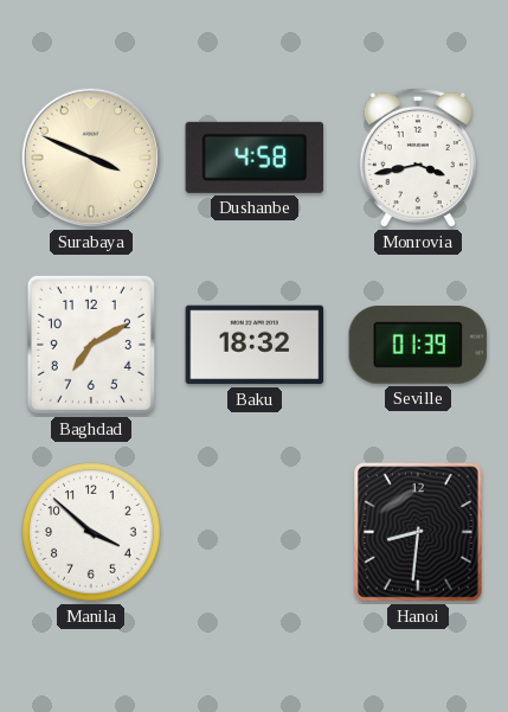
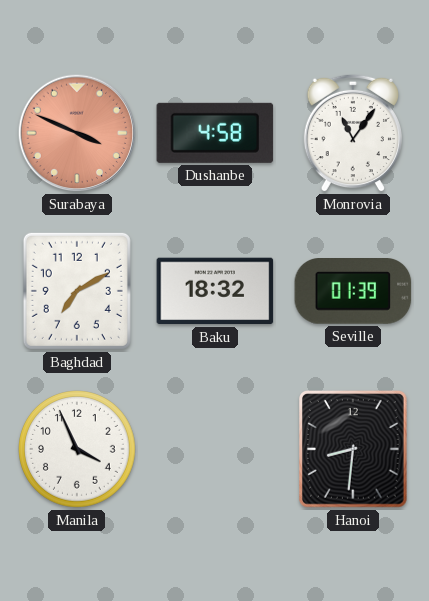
Surabaya dial: cream -> salmon (77, 133)
Monrovia: 3:43 -> 11:06 (353, 133)
Manila: 3:52 -> 3:56 (78, 450)
